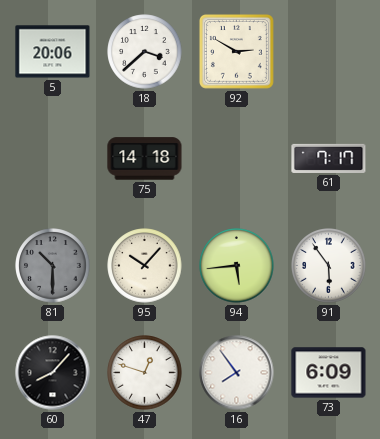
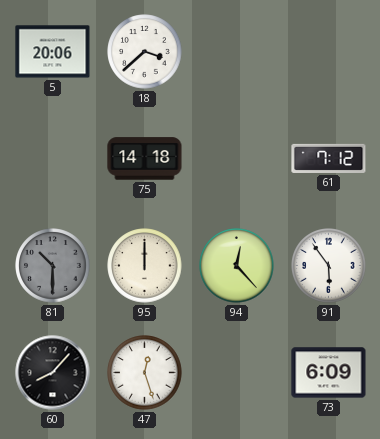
92: 2:50 -> none (236, 51)
61: 7:17 -> 7:12 (329, 158)
95: 10:07 -> 12:00 (145, 266)
94: 5:44 -> 12:23 (237, 266)
47: 12:48 -> 12:27 (145, 373)
16: 7:54 -> none (237, 373)
